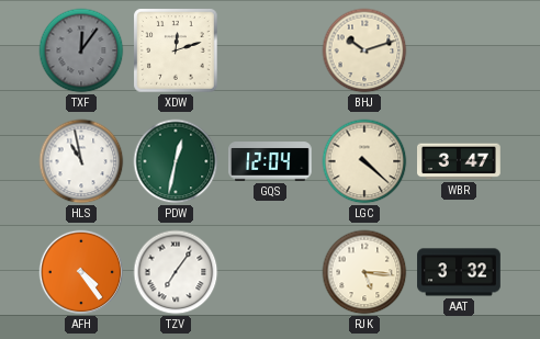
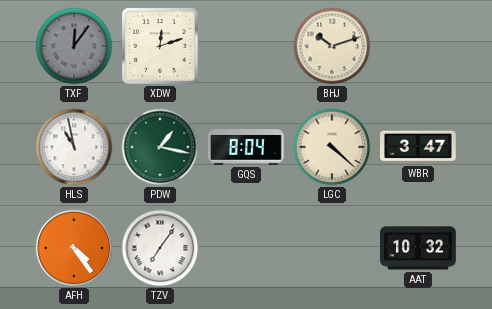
PDW: 12:32 -> 1:17 (160, 147)
GQS: 12:04 -> 8:04 (246, 147)
RJK: 5:16 -> none (364, 272)
AAT: 3:32 -> 10:32 (418, 248)
